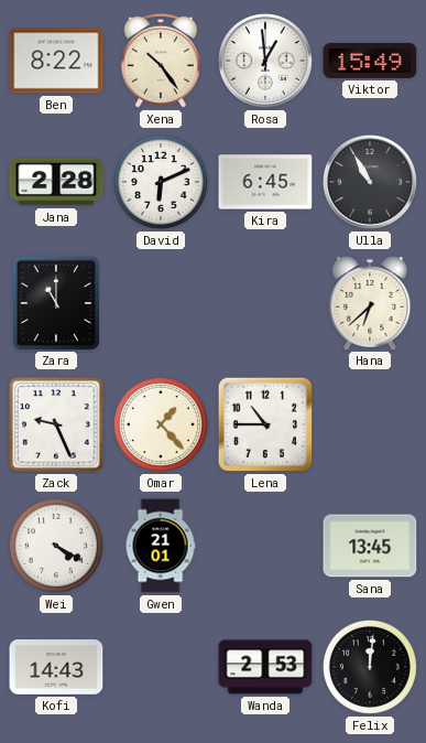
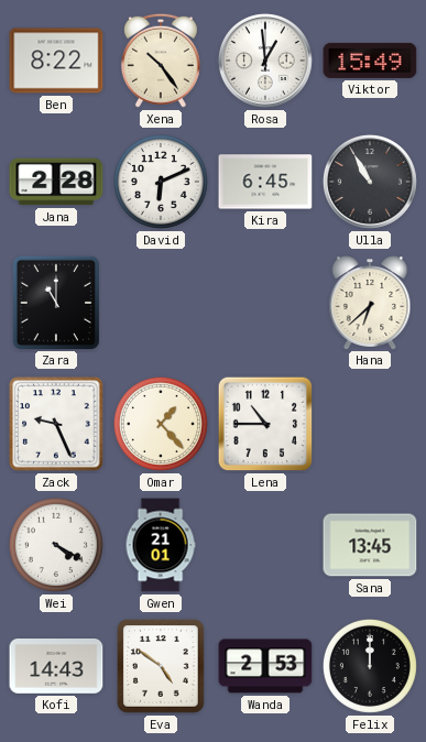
Eva: none -> 4:51 (162, 667)
Felix: 12:01 -> 12:00 (370, 666)
